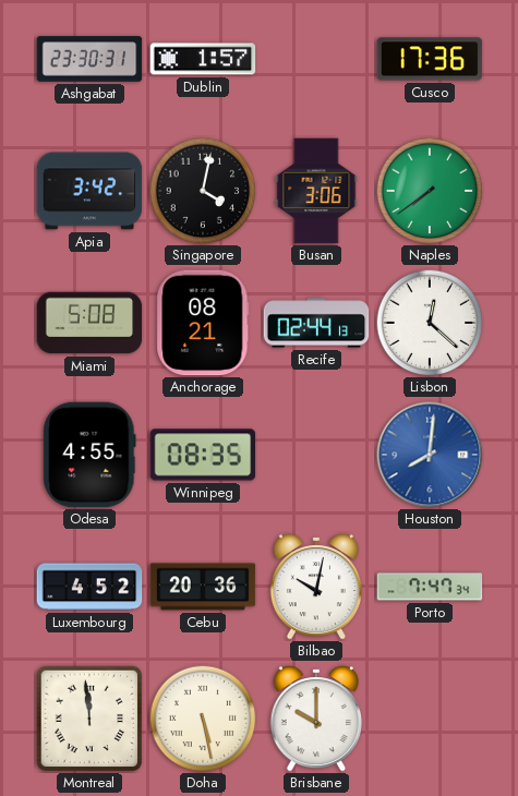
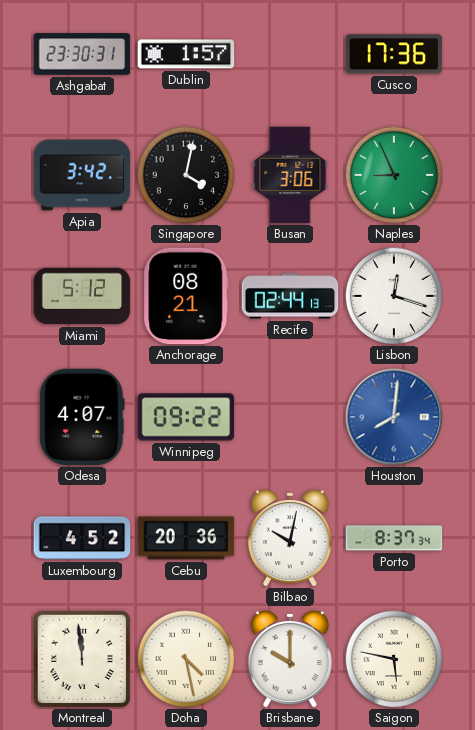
Naples: 7:39 -> 8:56 (394, 175)
Miami: 5:08 -> 5:12 (82, 296)
Lisbon: 12:22 -> 12:18 (394, 296)
Odesa: 4:55 -> 4:07 (82, 417)
Winnipeg: 08:35 -> 09:22 (186, 417)
Porto: 7:47 -> 8:37 (394, 538)
Doha: 5:28 -> 4:28 (186, 659)
Saigon: none -> 5:47 (394, 659)
